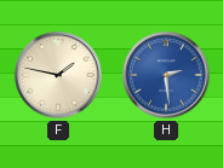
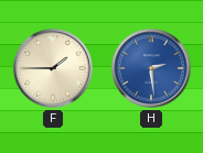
F: 1:47 -> 1:45 (53, 68)
